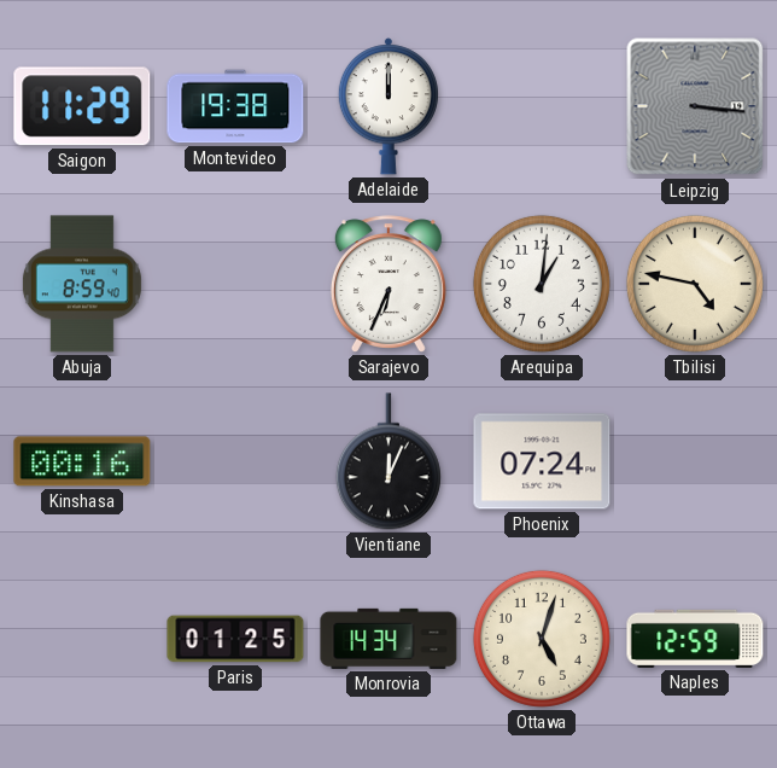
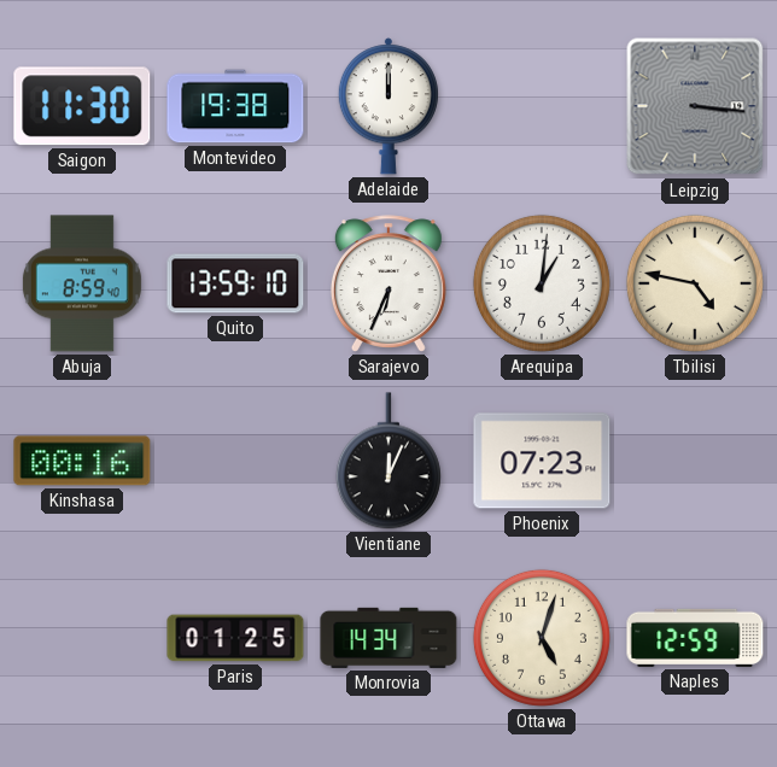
Saigon: 11:29 -> 11:30 (82, 106)
Quito: none -> 13:59 (235, 283)
Phoenix: 07:24 -> 07:23 (542, 461)
